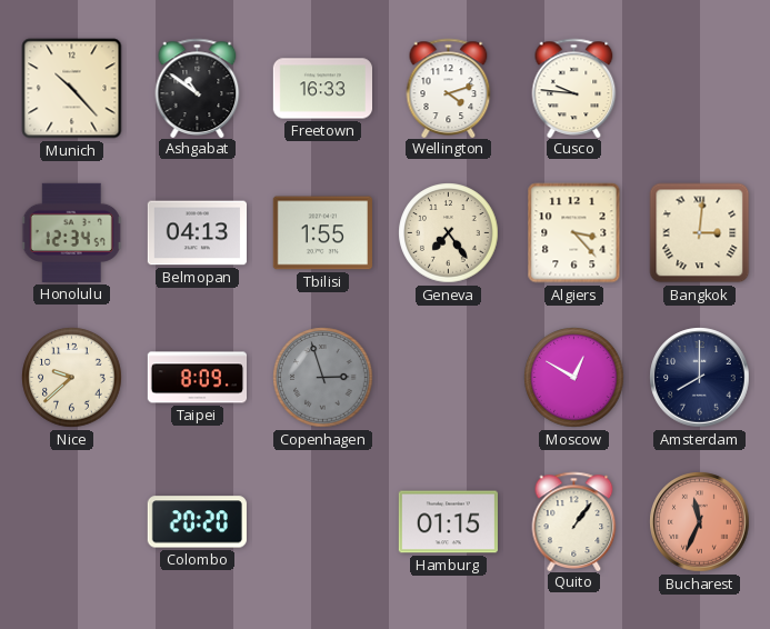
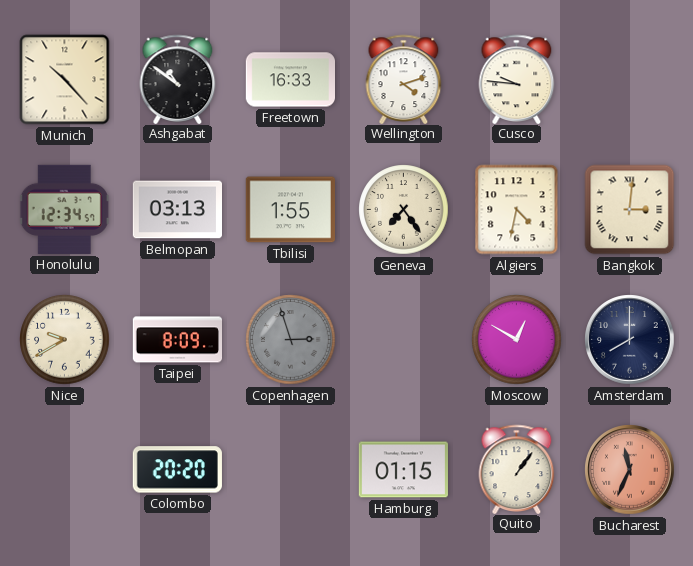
Belmopan: 04:13 -> 03:13 (177, 210)
Algiers: 3:23 -> 4:32 (517, 210)
Nice: 9:38 -> 9:40 (65, 340)
